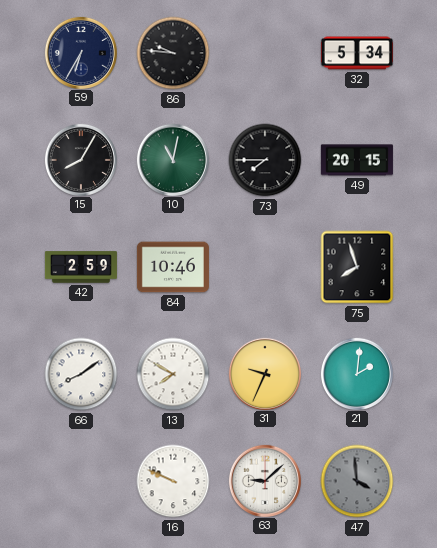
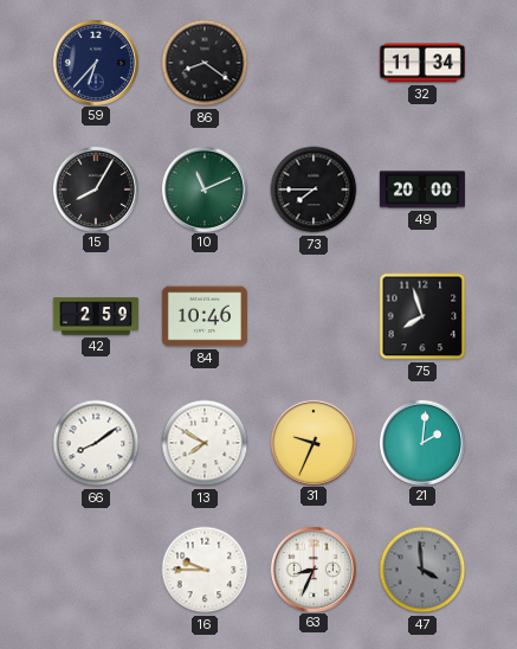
59: 6:35 -> 6:37 (95, 62)
86: 9:46 -> 8:21 (205, 63)
32: 5:34 -> 11:34 (422, 63)
10: 11:02 -> 11:11 (203, 188)
49: 20:15 -> 20:00 (422, 189)
16: 9:49 -> 9:45 (205, 570)
63: 9:08 -> 8:34 (312, 568)
